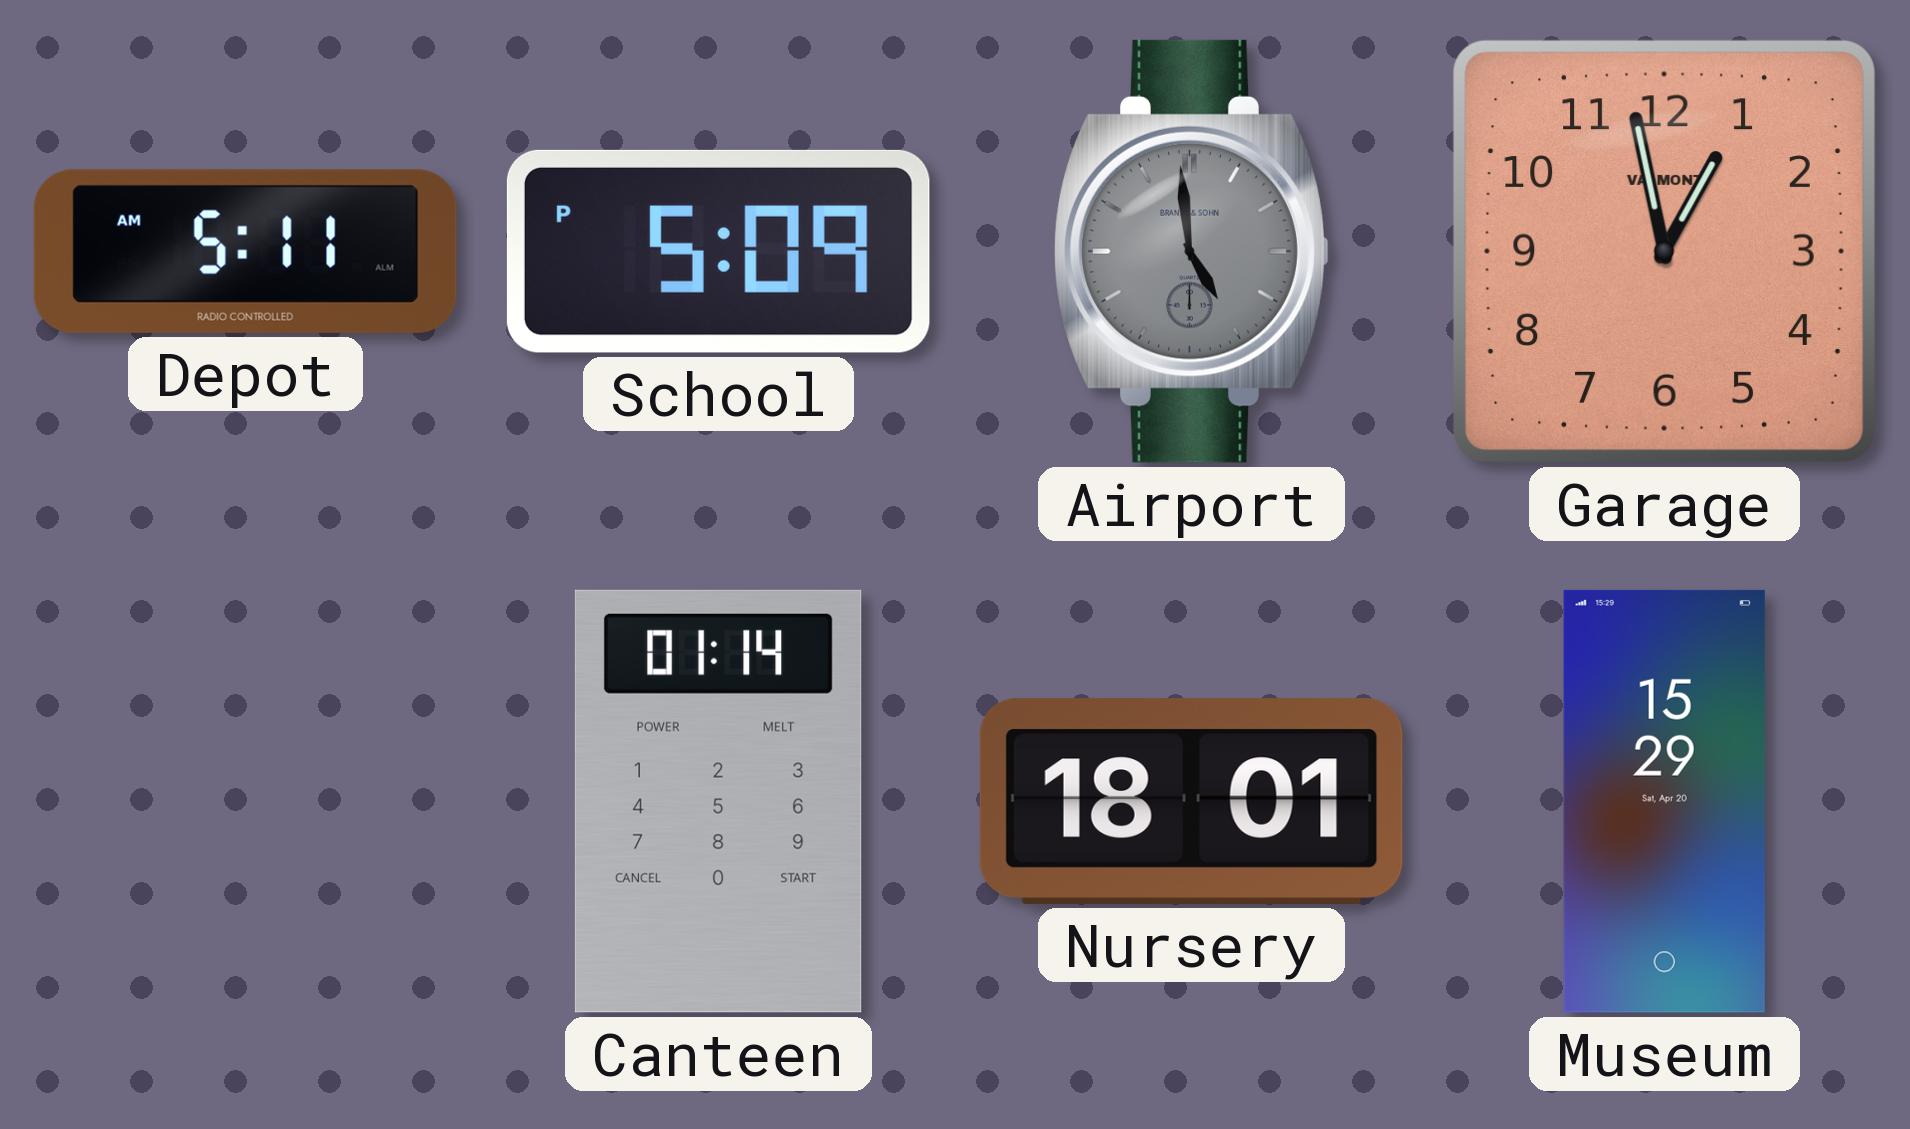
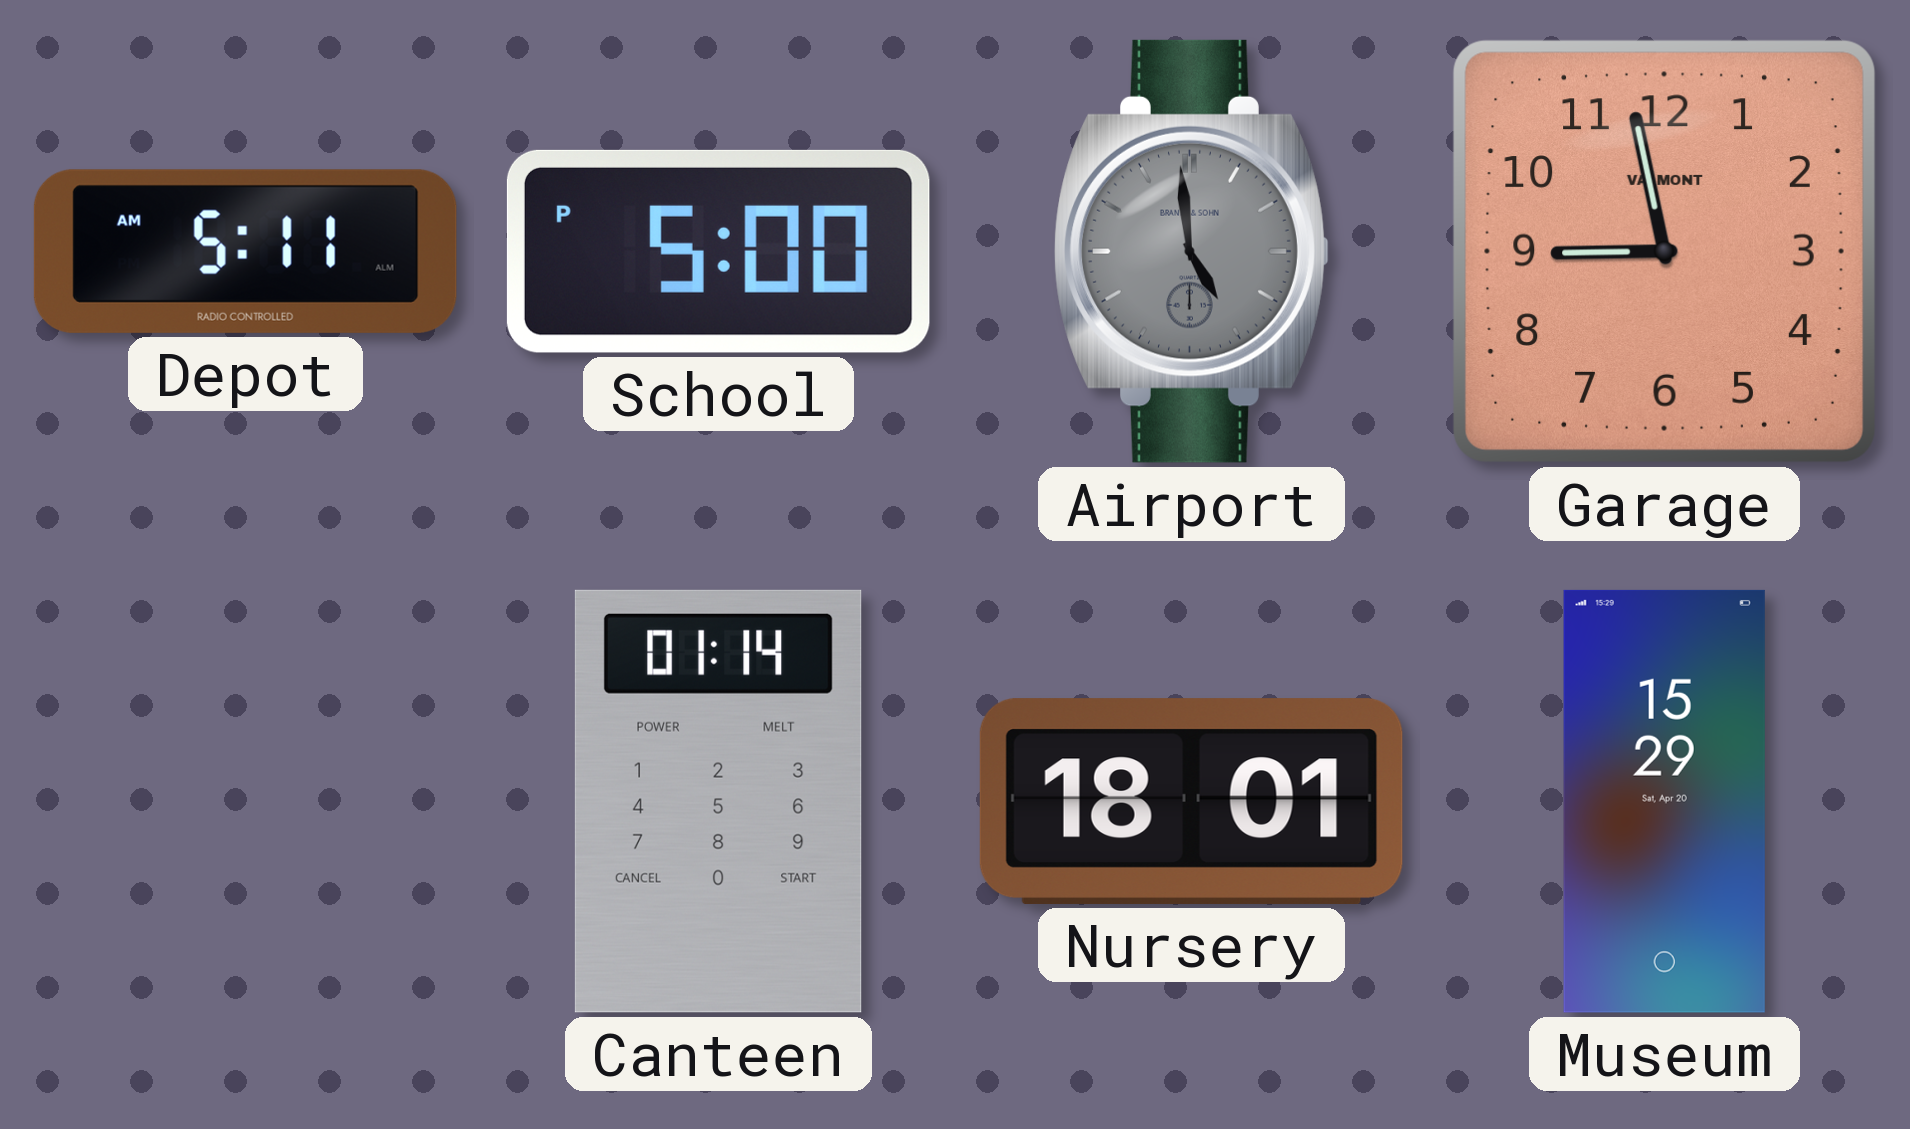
School: 5:09 -> 5:00 (718, 251)
Garage: 12:58 -> 8:58 (1664, 251)
